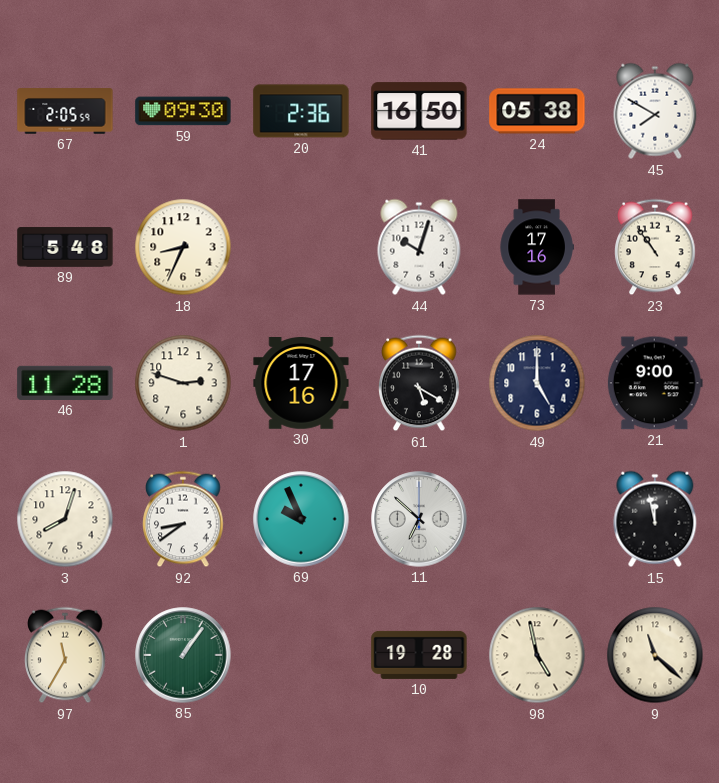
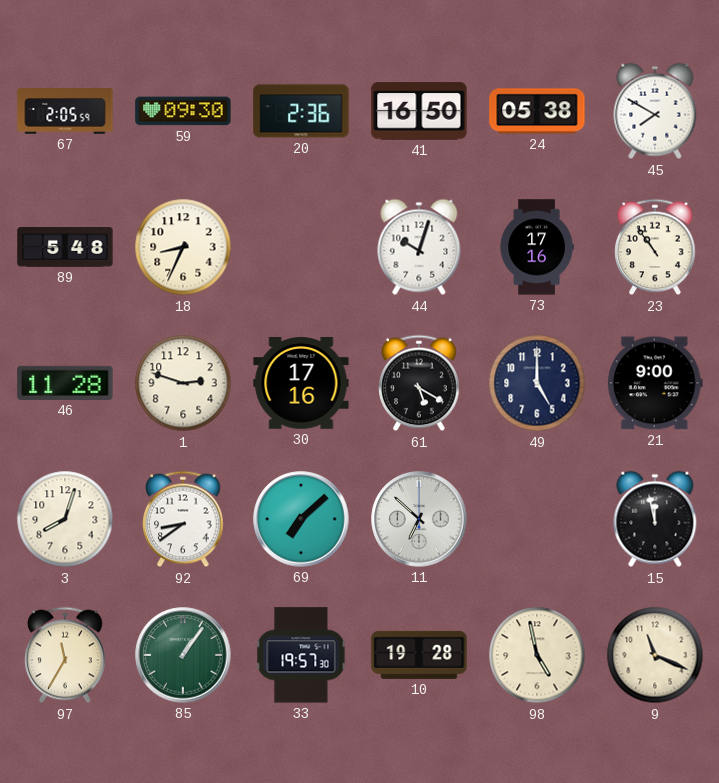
69: 9:56 -> 7:08 (301, 519)
33: none -> 19:57 (301, 655)
9: 11:22 -> 11:19 (655, 655)
